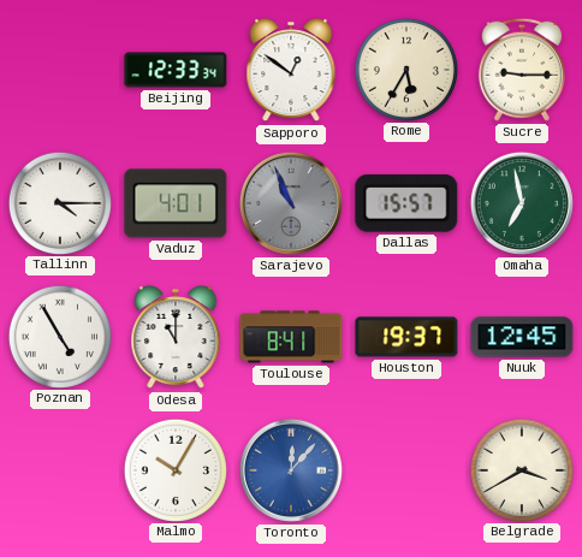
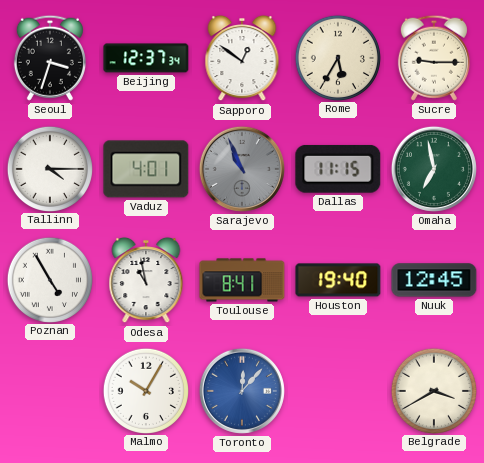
Seoul: none -> 3:33 (50, 58)
Beijing: 12:33 -> 12:37 (146, 58)
Dallas: 15:57 -> 11:15 (338, 169)
Odesa: 11:00 -> 10:58 (146, 280)
Houston: 19:37 -> 19:40 (338, 280)
